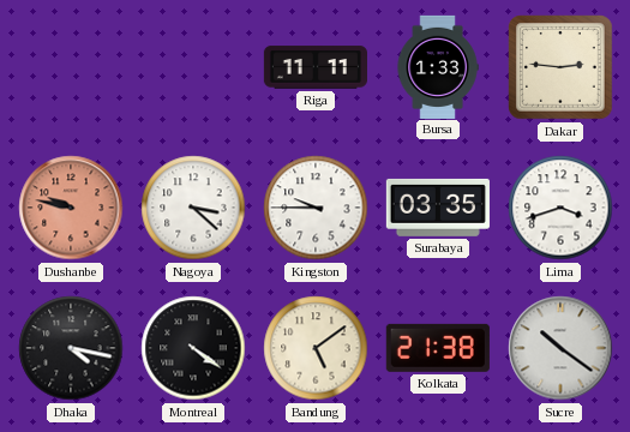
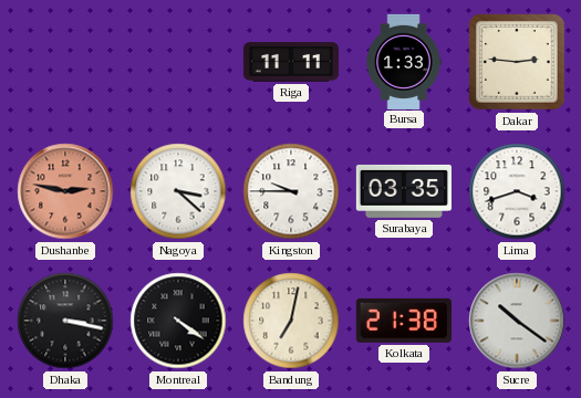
Dushanbe: 9:47 -> 2:47 (65, 191)
Dhaka: 4:17 -> 3:17 (65, 321)
Bandung: 5:09 -> 7:02 (291, 321)
